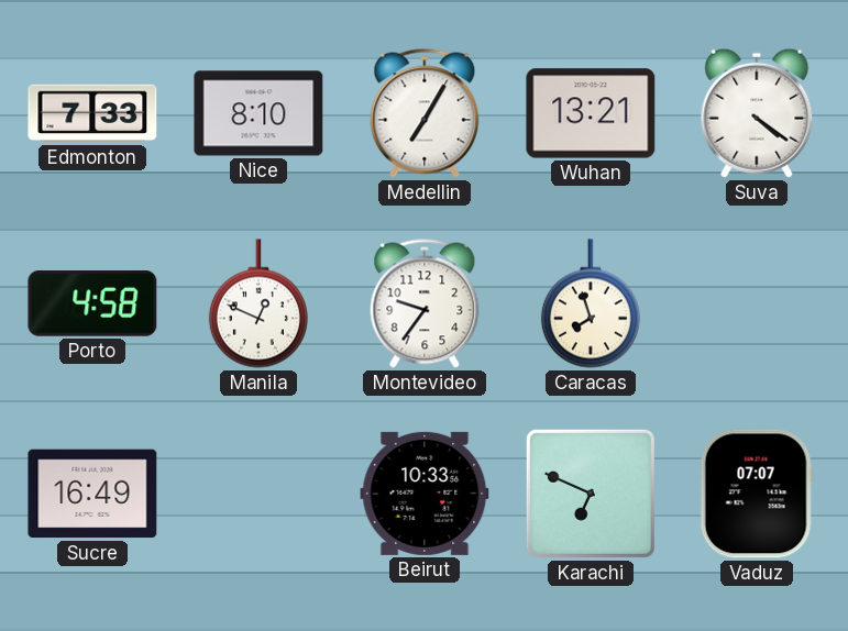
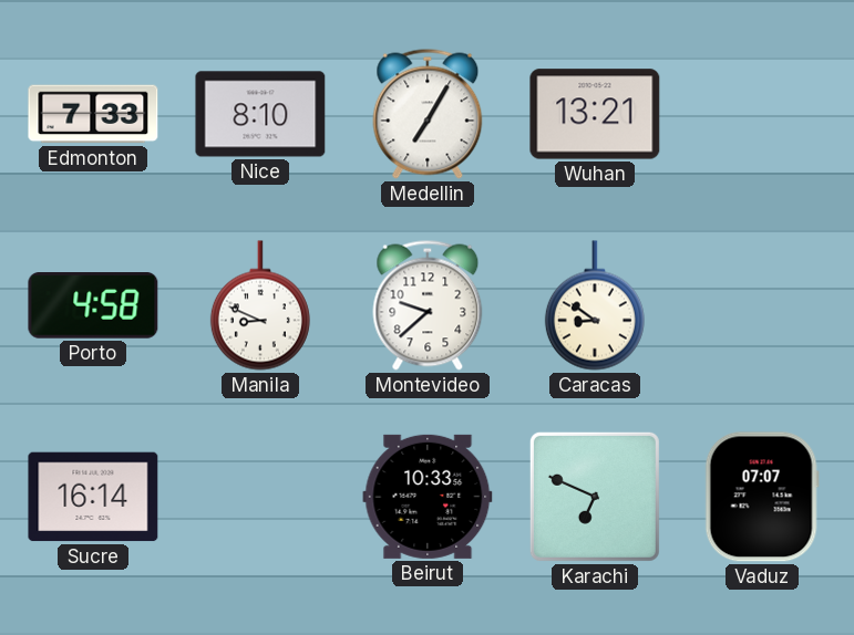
Suva: 4:21 -> none (757, 113)
Manila: 12:49 -> 8:49 (260, 305)
Montevideo: 9:36 -> 9:38 (428, 305)
Caracas: 7:57 -> 8:51 (595, 305)
Sucre: 16:49 -> 16:14 (93, 497)
